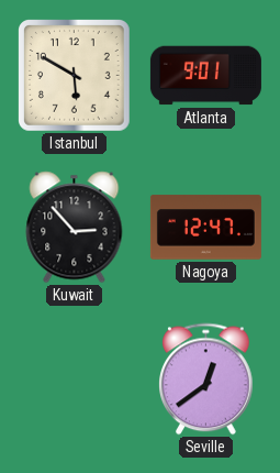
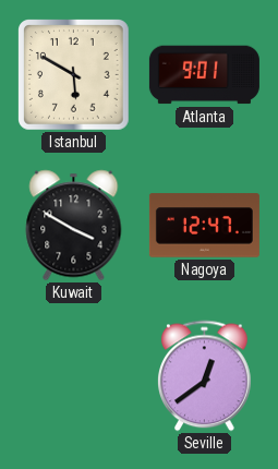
Kuwait: 2:53 -> 3:50 (74, 226)
